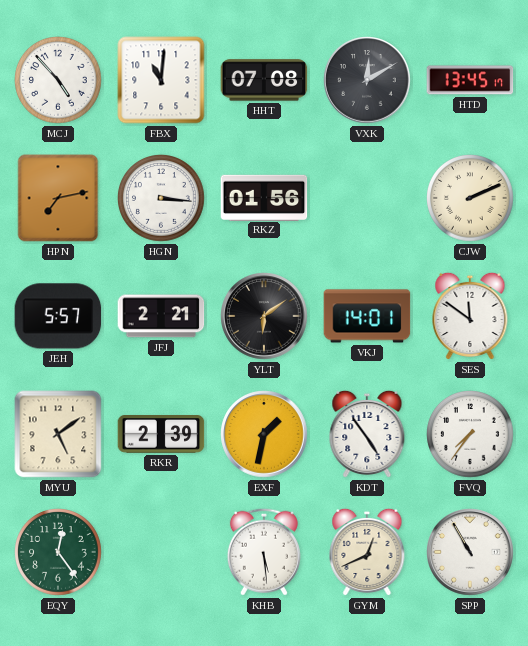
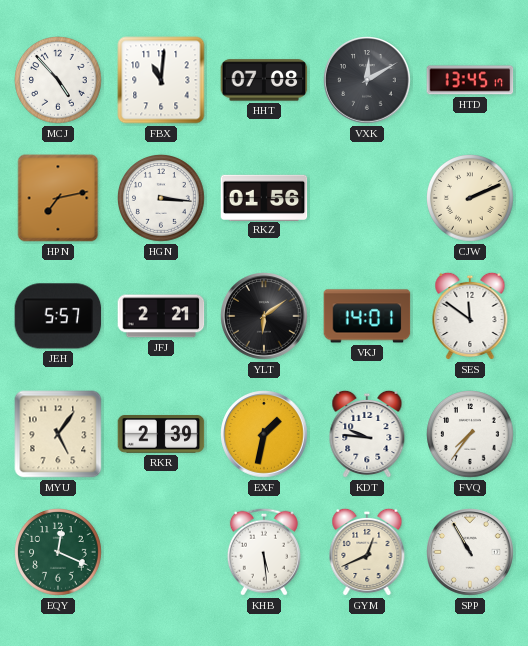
MYU: 5:09 -> 5:06 (58, 434)
KDT: 4:54 -> 9:46 (367, 434)
EQY: 12:24 -> 12:19 (59, 553)
